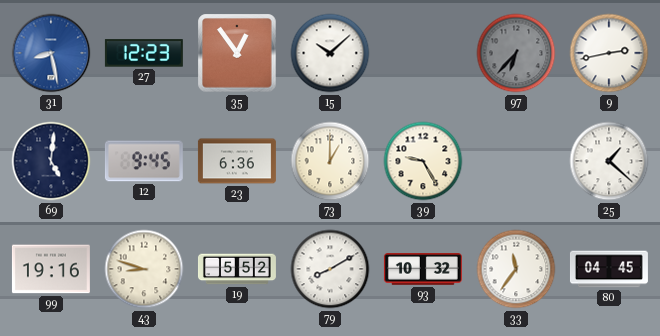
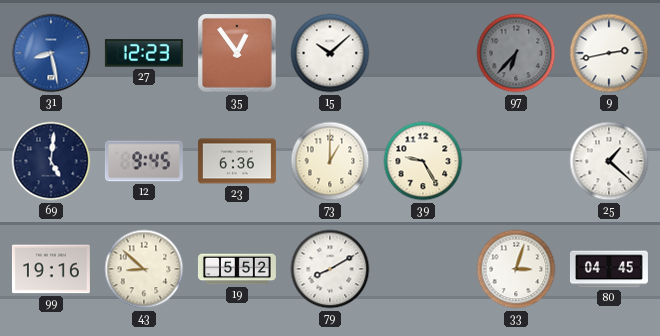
43: 8:48 -> 8:52 (144, 269)
93: 10:32 -> none (423, 270)
33: 11:36 -> 3:03 (516, 269)
